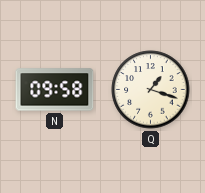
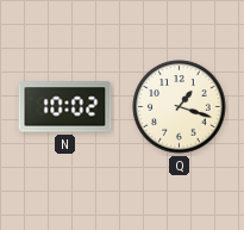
N: 09:58 -> 10:02 (65, 107)
